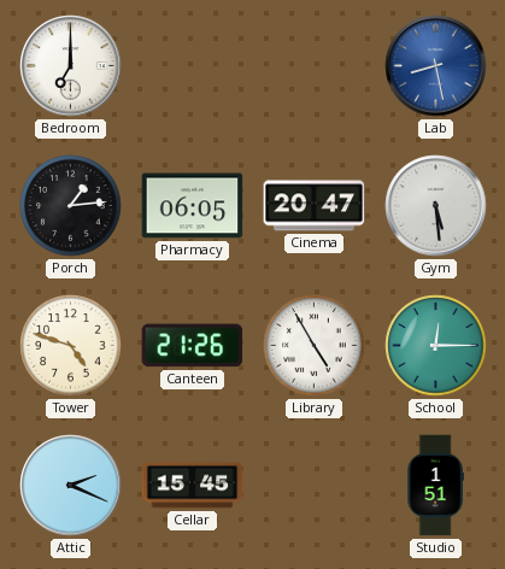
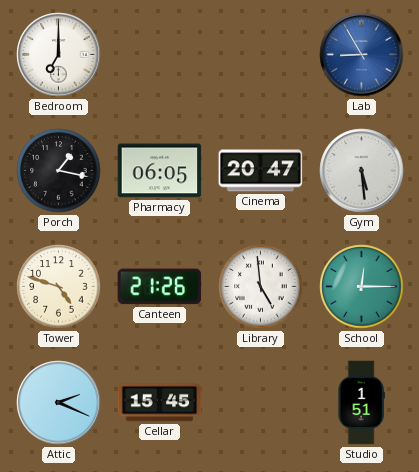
Lab: 8:28 -> 8:55 (362, 55)
Porch: 1:14 -> 1:17 (59, 171)
Library: 4:55 -> 4:59 (261, 287)
